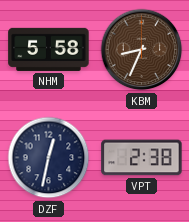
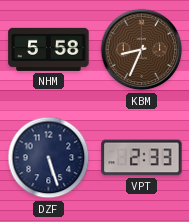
DZF: 12:32 -> 5:27 (49, 158)
VPT: 2:38 -> 2:33 (142, 158)
